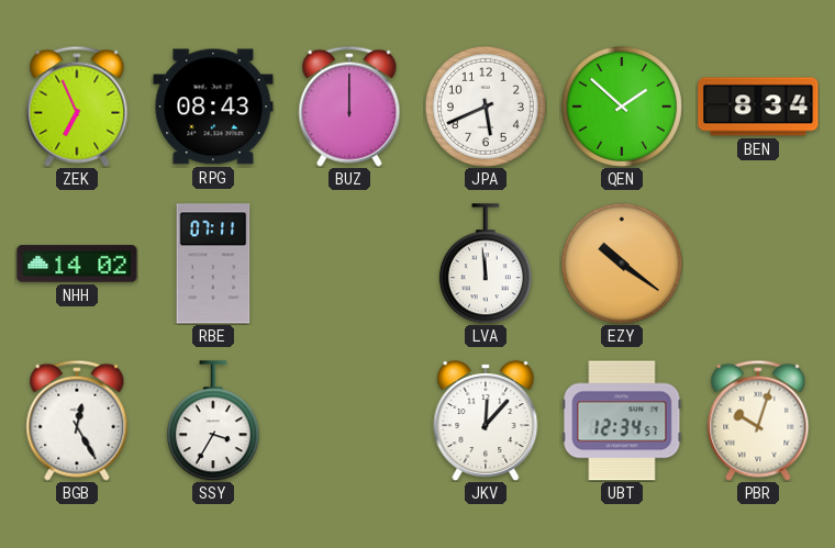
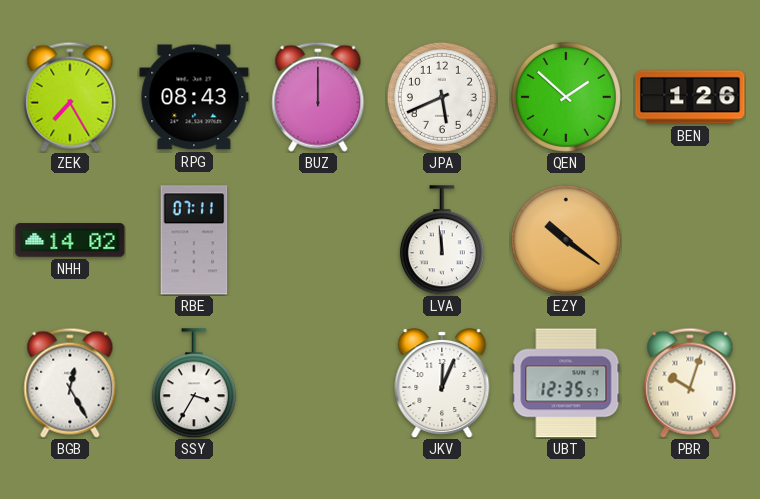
ZEK: 6:56 -> 7:25 (70, 97)
BEN: 8:34 -> 1:26 (690, 97)
JKV: 12:07 -> 12:04 (442, 383)
UBT: 12:34 -> 12:35 (566, 383)
